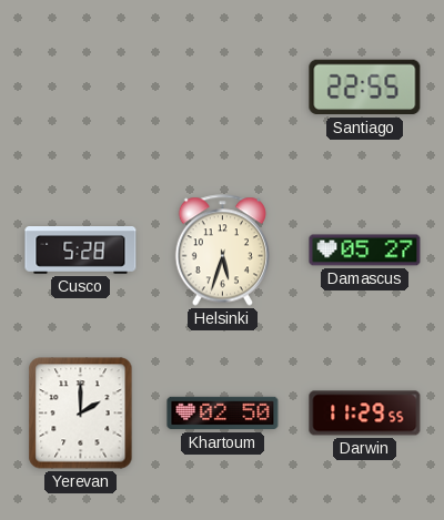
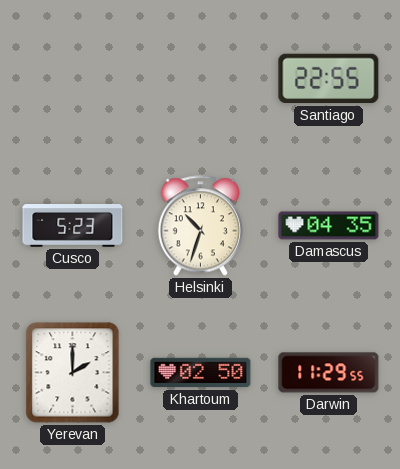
Cusco: 5:28 -> 5:23 (73, 226)
Helsinki: 5:33 -> 10:33 (200, 226)
Damascus: 05:27 -> 04:35 (329, 226)
